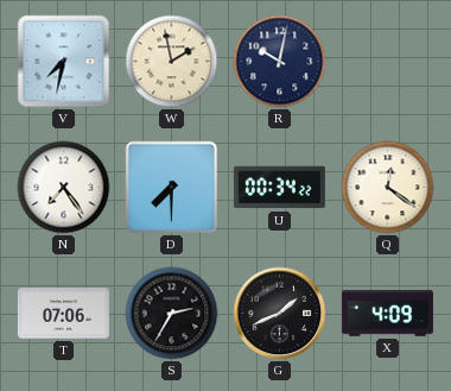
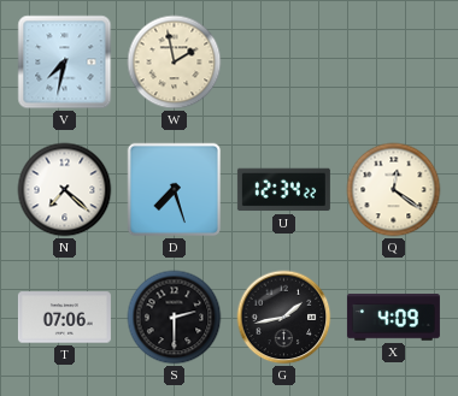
R: 10:02 -> none (280, 62)
N: 7:24 -> 7:22 (65, 190)
D: 7:30 -> 7:27 (175, 190)
U: 00:34 -> 12:34 (283, 190)
S: 2:35 -> 2:30 (175, 318)
G: 1:41 -> 1:43 (284, 318)
